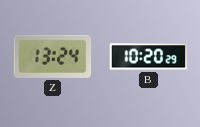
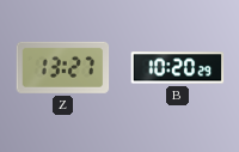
Z: 13:24 -> 13:27 (63, 67)
